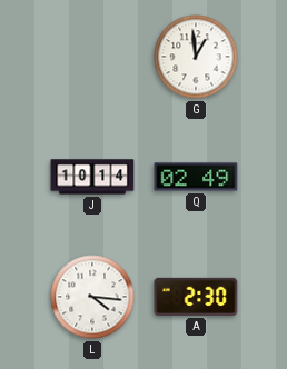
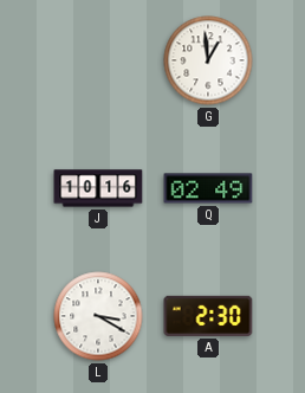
J: 10:14 -> 10:16 (98, 188)
L: 4:16 -> 3:20 (98, 316)
